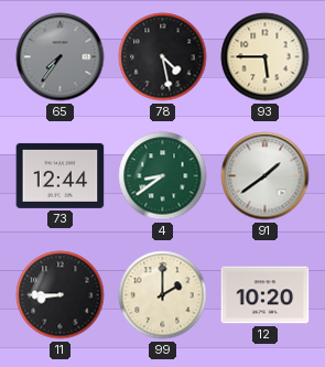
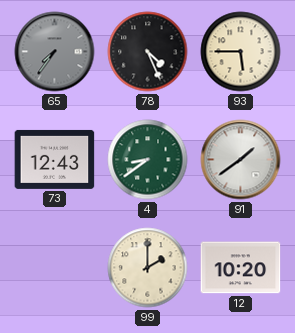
78: 4:28 -> 4:26 (148, 52)
73: 12:44 -> 12:43 (55, 159)
11: 8:45 -> none (61, 295)
